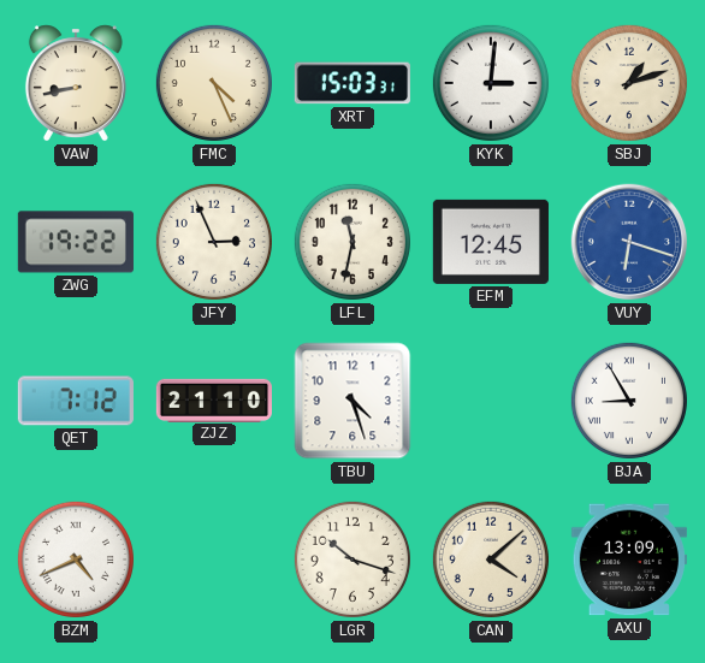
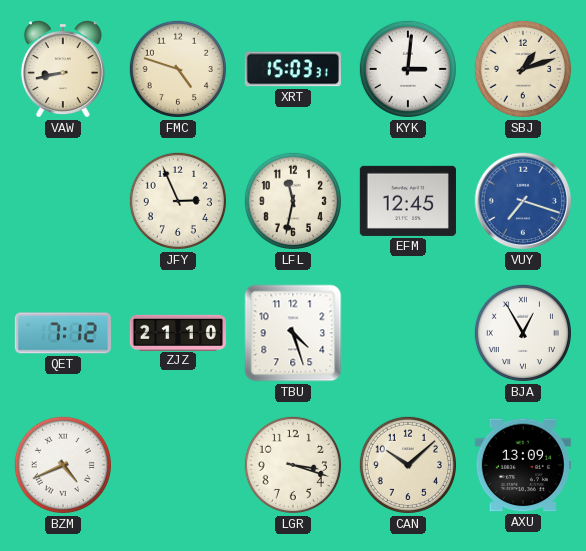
FMC: 4:26 -> 4:48 (178, 69)
ZWG: 19:22 -> none (76, 242)
VUY: 6:18 -> 7:18 (523, 201)
BJA: 8:55 -> 12:55 (523, 333)
LGR: 10:18 -> 3:18 (293, 465)
CAN: 4:08 -> 10:08 (408, 465)
